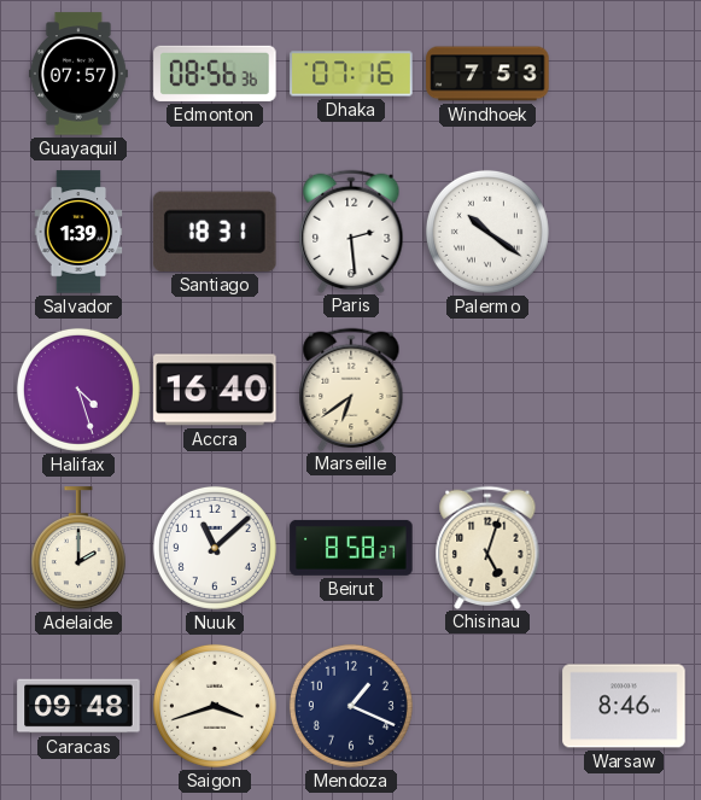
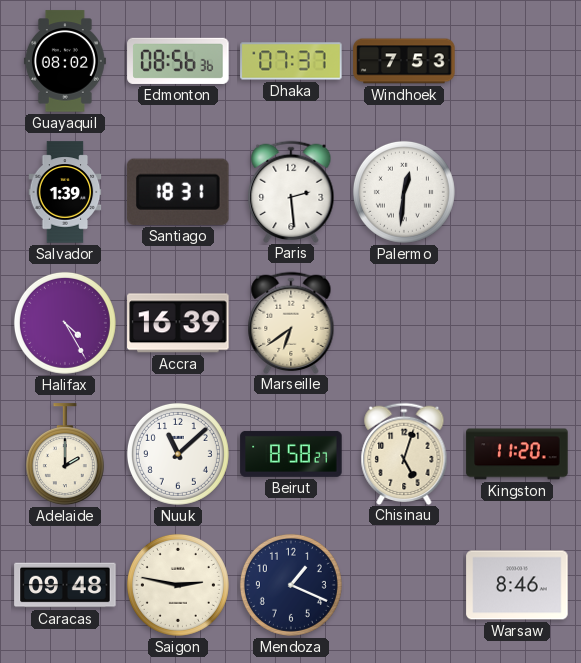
Guayaquil: 07:57 -> 08:02 (65, 61)
Dhaka: 07:16 -> 07:37 (291, 61)
Palermo: 10:21 -> 12:31 (404, 192)
Halifax: 4:27 -> 4:25 (65, 323)
Accra: 16:40 -> 16:39 (178, 323)
Kingston: none -> 11:20 (517, 454)
Saigon: 3:42 -> 2:47 (178, 585)
